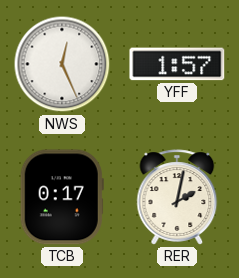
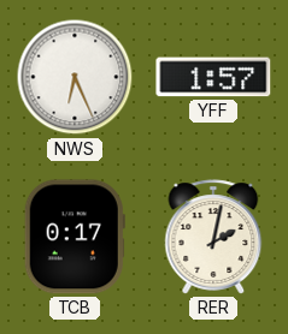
NWS: 12:26 -> 6:26 (75, 77)
